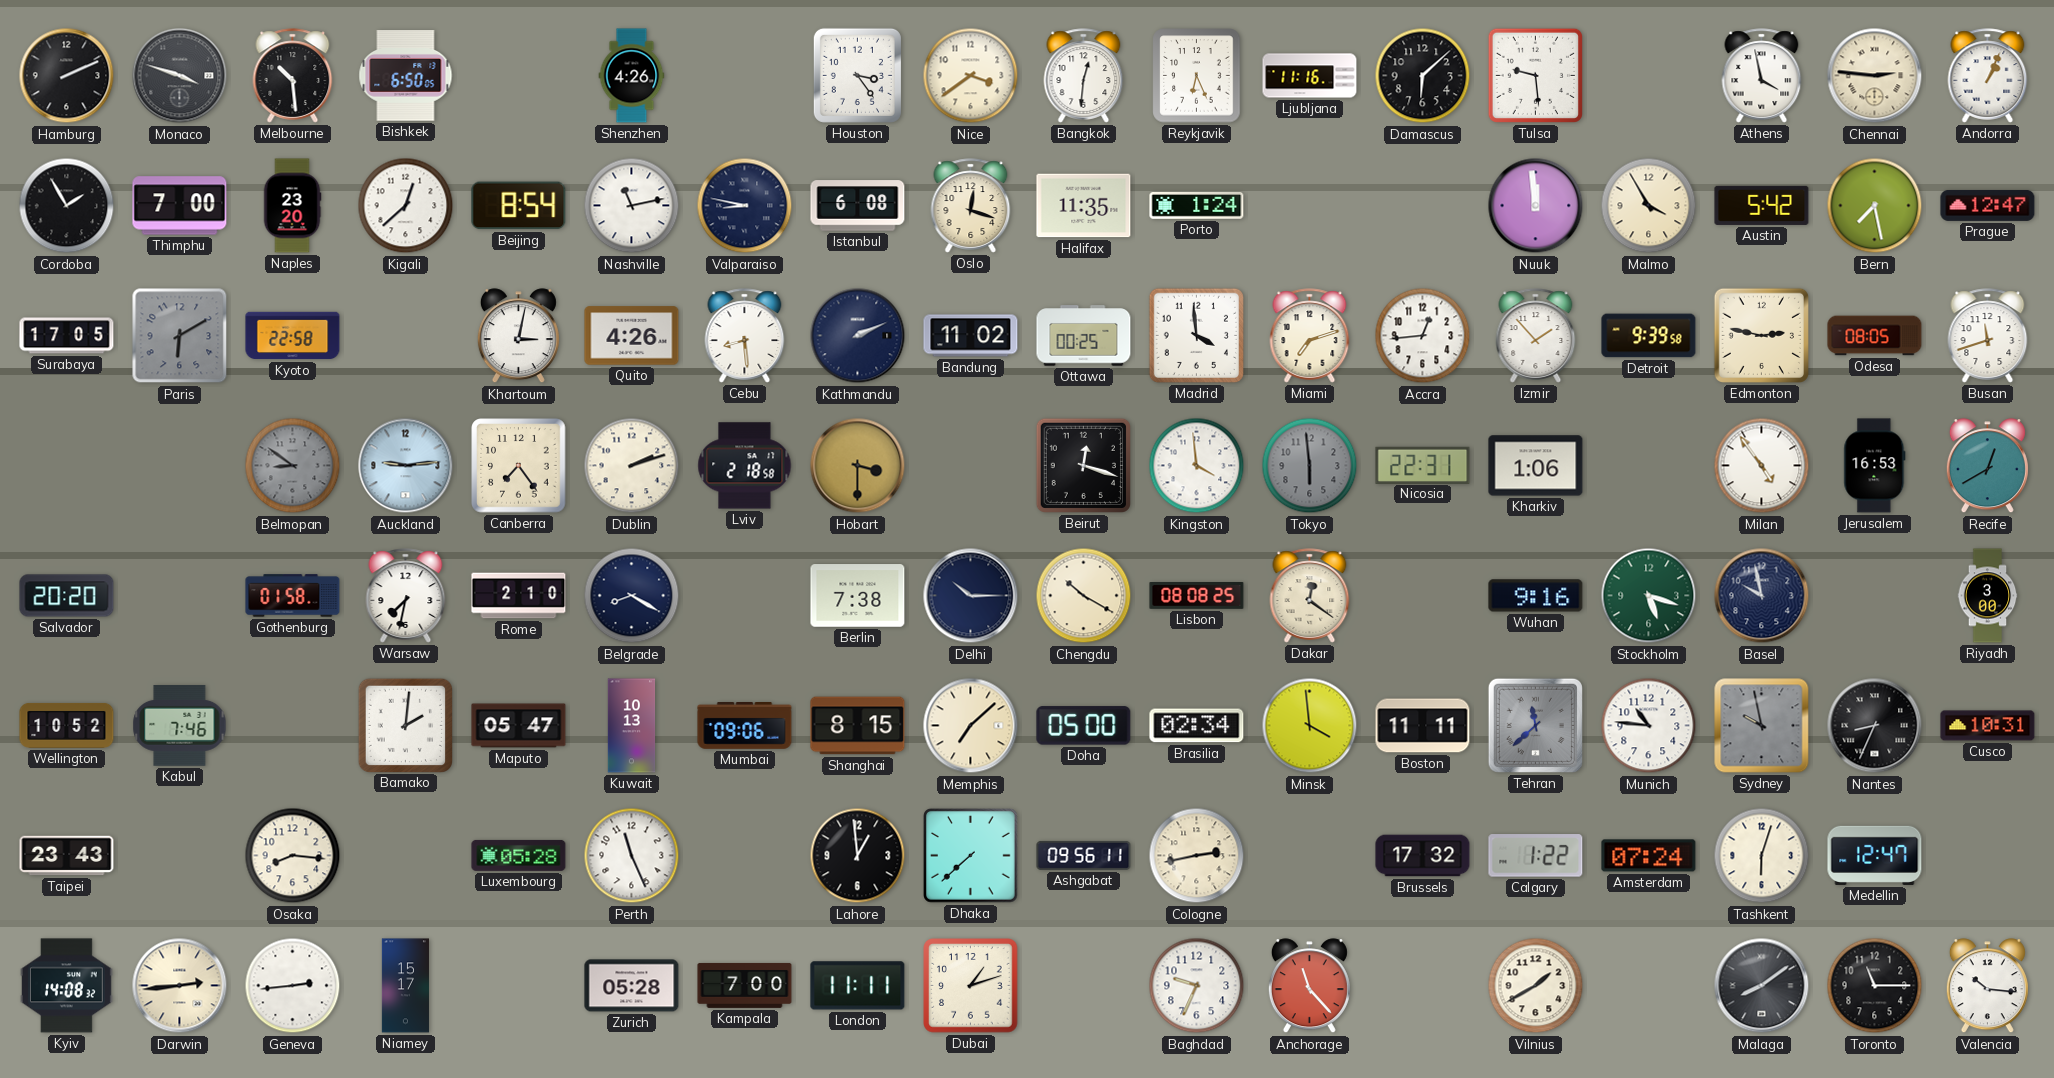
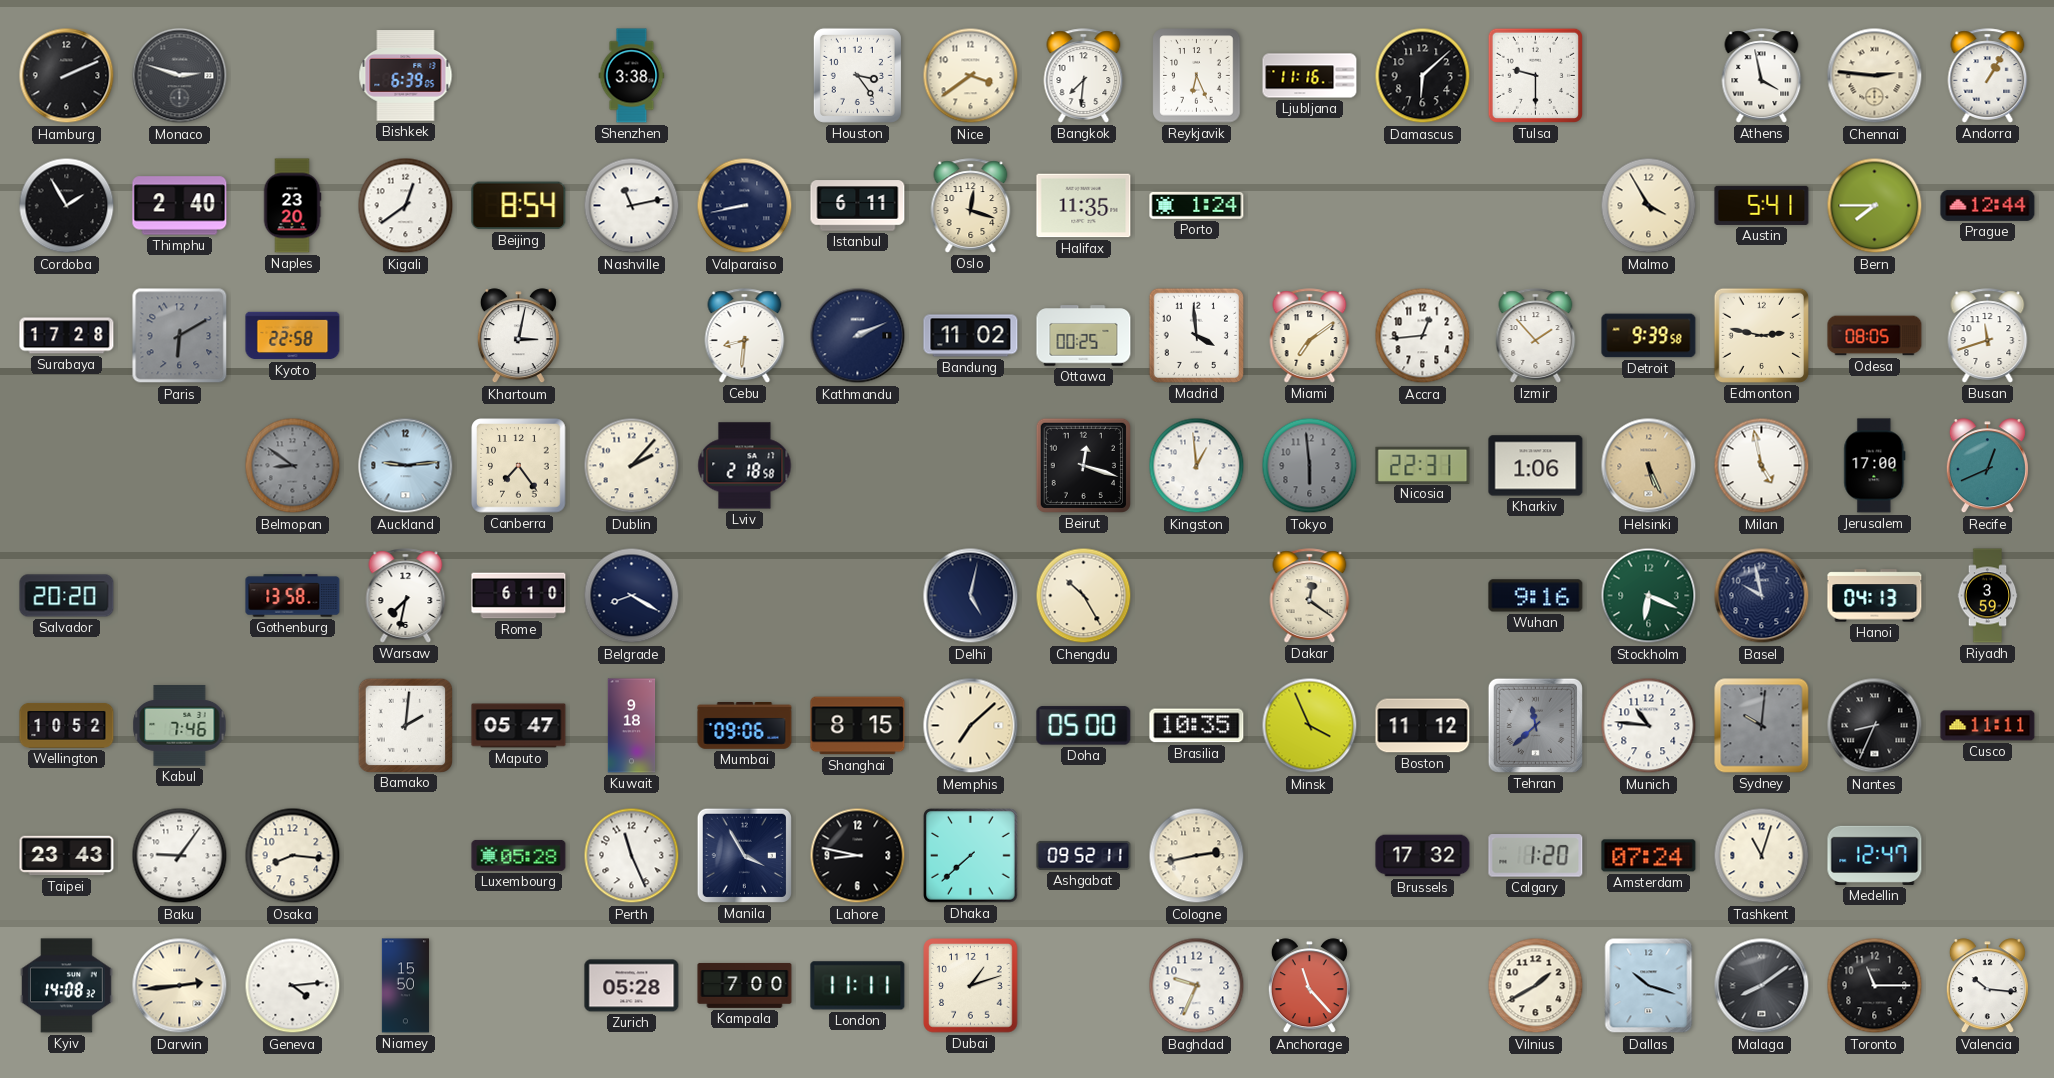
Monaco: 3:48 -> 2:48 (180, 76)
Melbourne: 10:29 -> none (293, 76)
Bishkek: 6:50 -> 6:39 (406, 76)
Shenzhen: 4:26 -> 3:38 (632, 76)
Bangkok: 12:31 -> 7:31 (1084, 76)
Tulsa: 9:29 -> 9:30 (1535, 75)
Andorra: 1:04 -> 1:05 (1988, 76)
Thimphu: 7:00 -> 2:40 (180, 206)
Kigali: 12:38 -> 12:39 (406, 206)
Valparaiso: 8:47 -> 8:43 (745, 206)
Istanbul: 6:08 -> 6:11 (858, 206)
Nuuk: 11:59 -> none (1536, 206)
Austin: 5:42 -> 5:41 (1762, 205)
Bern: 7:28 -> 7:45 (1875, 206)
Prague: 12:47 -> 12:44 (1988, 205)
Surabaya: 17:05 -> 17:28 (67, 336)
Quito: 4:26 -> none (632, 336)
Cebu: 8:29 -> 8:31 (745, 336)
Miami: 7:12 -> 7:09 (1310, 336)
Dublin: 2:12 -> 2:07 (632, 466)
Hobart: 3:30 -> none (858, 466)
Kingston: 3:59 -> 12:59 (1197, 466)
Helsinki: none -> 5:26 (1649, 466)
Milan: 4:54 -> 4:58 (1762, 466)
Jerusalem: 16:53 -> 17:00 (1875, 466)
Recife: 12:40 -> 12:41 (1987, 466)
Gothenburg: 01:58 -> 13:58 (293, 596)
Rome: 2:10 -> 6:10 (519, 596)
Berlin: 7:38 -> none (858, 596)
Delhi: 10:15 -> 5:02 (971, 596)
Chengdu: 10:20 -> 10:25 (1084, 596)
Lisbon: 08:08 -> none (1197, 596)
Stockholm: 5:18 -> 6:19 (1649, 596)
Hanoi: none -> 04:13 (1875, 596)
Riyadh: 3:00 -> 3:59 (1988, 596)
Kuwait: 10:13 -> 9:18 (632, 726)
Brasilia: 02:34 -> 10:35 (1197, 726)
Minsk: 3:59 -> 3:56 (1310, 726)
Boston: 11:11 -> 11:12 (1423, 726)
Sydney: 9:58 -> 10:01 (1762, 726)
Cusco: 10:31 -> 11:11 (1988, 726)
Baku: none -> 9:06 (180, 856)
Manila: none -> 3:55 (744, 855)
Lahore: 12:59 -> 8:47 (858, 856)
Ashgabat: 09:56 -> 09:52 (1084, 855)
Calgary: 1:22 -> 1:20 (1536, 856)
Tashkent: 6:03 -> 11:03 (1762, 856)
Geneva: 2:44 -> 4:14 (293, 986)
Niamey: 15:17 -> 15:50 (405, 986)
Dallas: none -> 10:18 (1649, 986)
